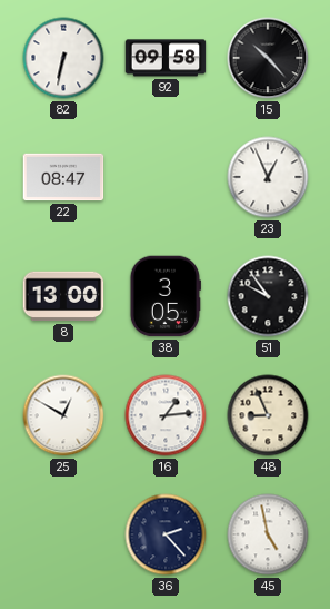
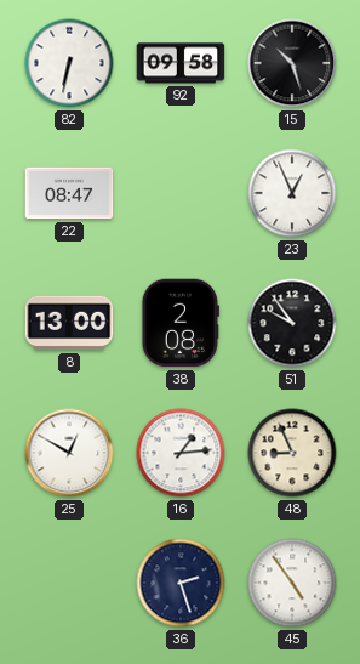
15: 10:23 -> 10:27 (292, 63)
38: 3:05 -> 2:08 (181, 323)
36: 2:23 -> 2:27 (181, 583)
45: 4:58 -> 4:54 (292, 583)
